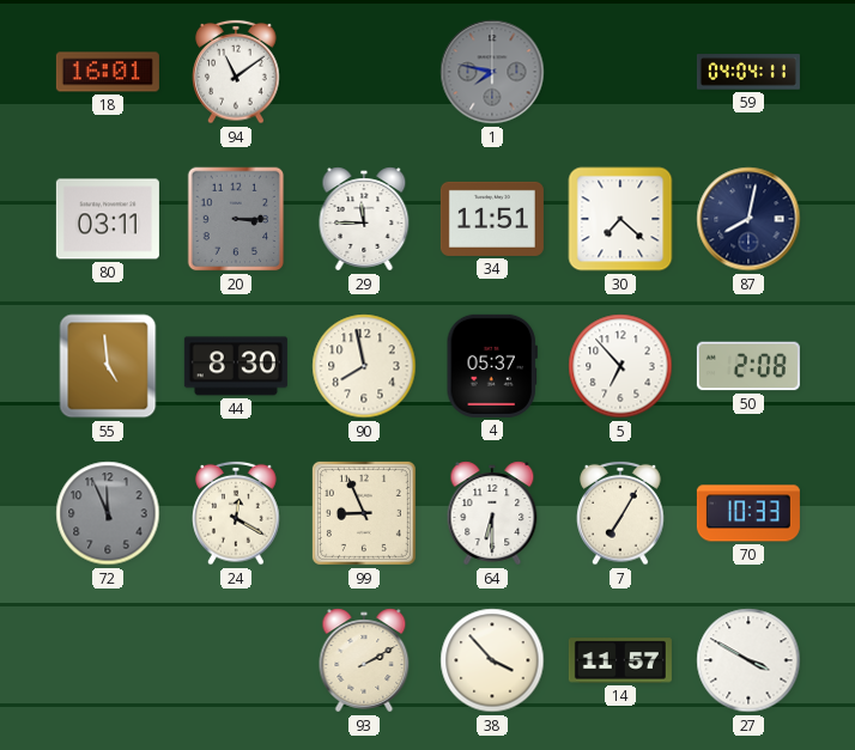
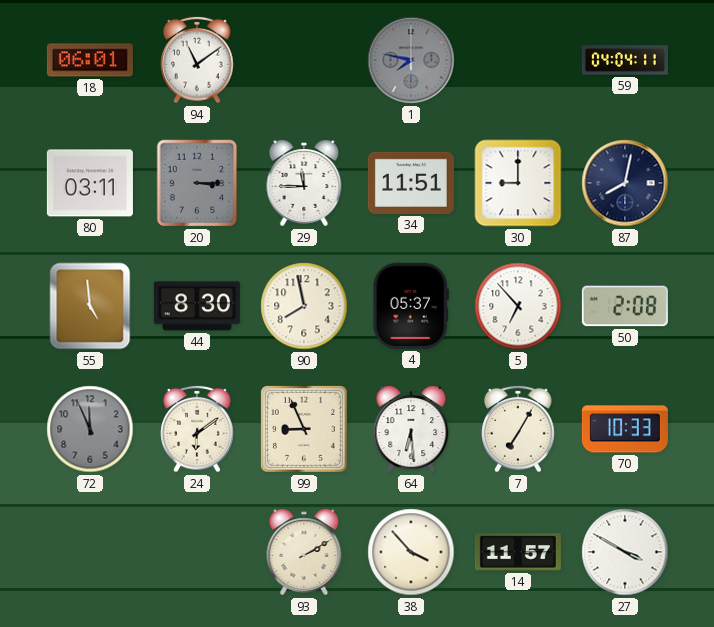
18: 16:01 -> 06:01 (90, 60)
30: 7:22 -> 9:00 (518, 183)
24: 12:20 -> 6:09 (197, 429)
64: 6:30 -> 6:29 (411, 429)
